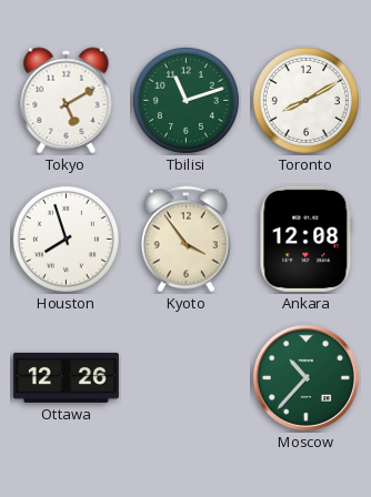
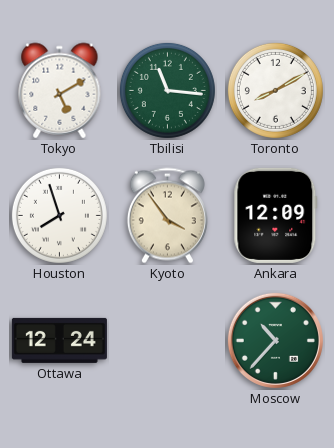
Tbilisi: 11:12 -> 11:16 (167, 90)
Ankara: 12:08 -> 12:09 (276, 215)
Ottawa: 12:26 -> 12:24 (59, 340)
